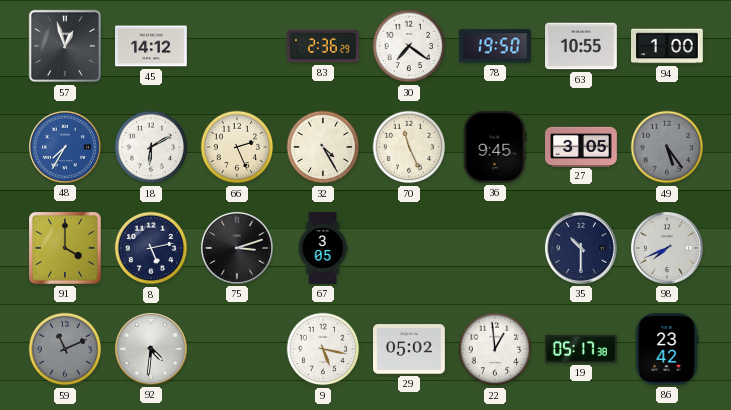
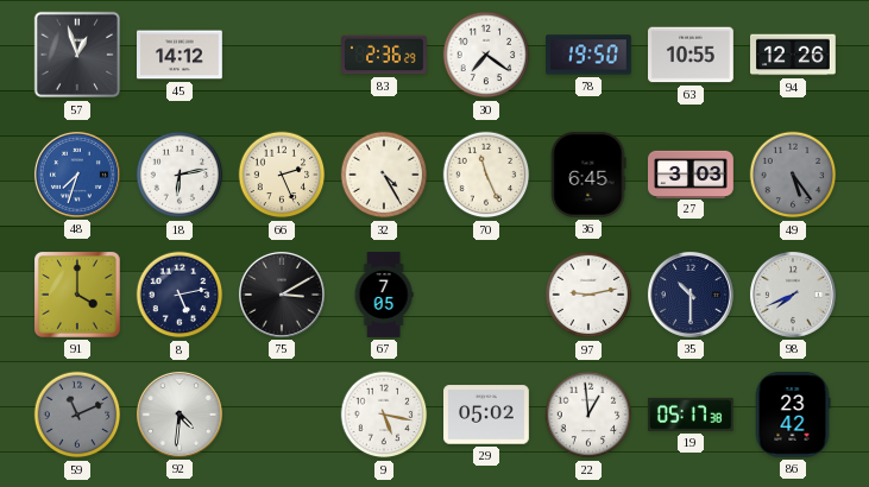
94: 1:00 -> 12:26 (794, 55)
48: 7:35 -> 7:33 (77, 175)
18: 6:10 -> 6:13 (180, 175)
36: 9:45 -> 6:45 (588, 175)
27: 3:05 -> 3:03 (691, 173)
75: 3:12 -> 3:10 (282, 295)
67: 3:05 -> 7:05 (384, 295)
97: none -> 9:13 (588, 295)
